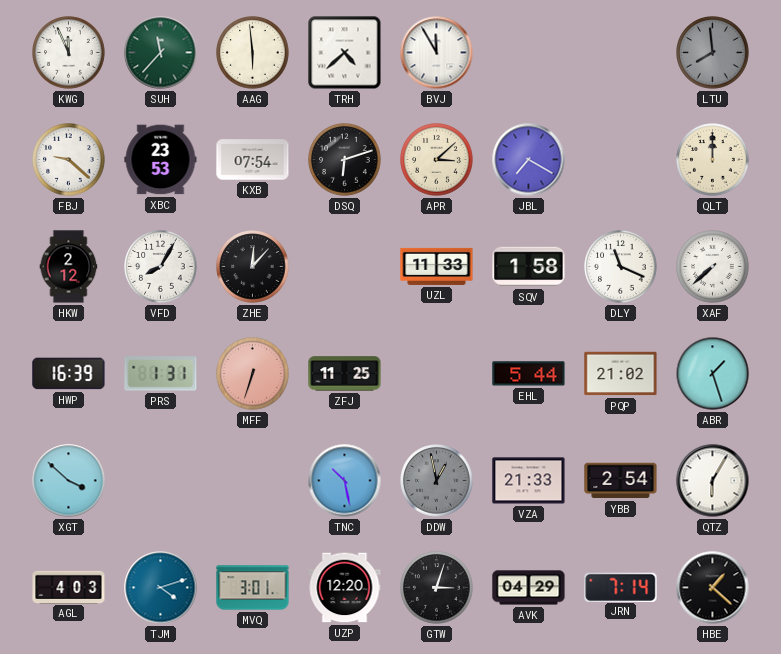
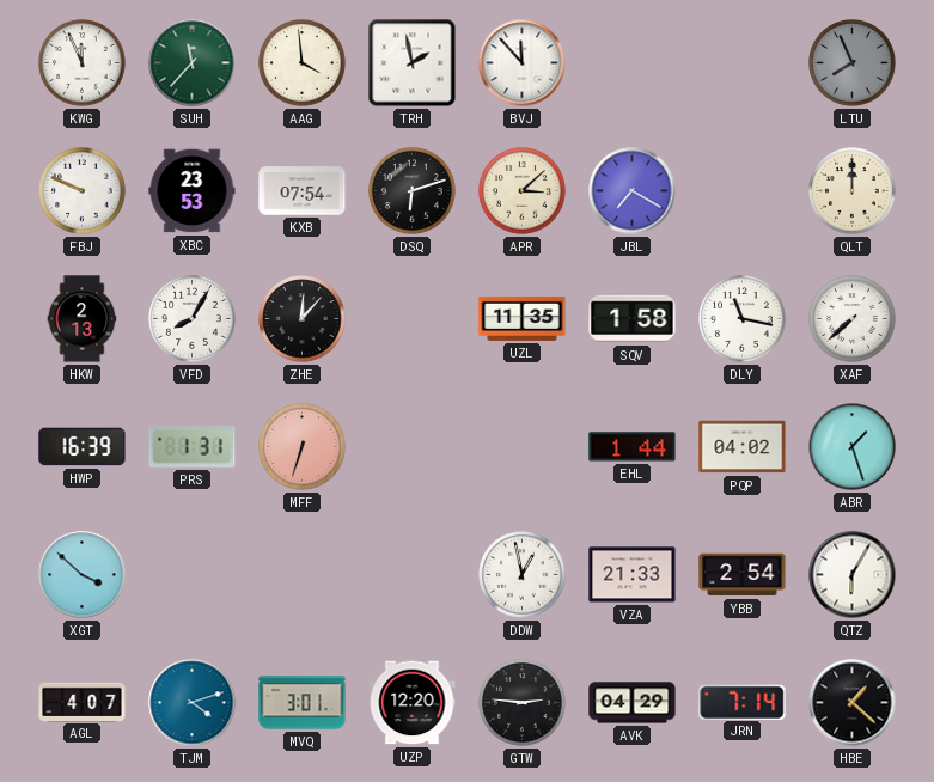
AAG: 5:59 -> 3:59 (303, 63)
TRH: 4:38 -> 1:58 (413, 63)
BVJ: 11:55 -> 11:53 (523, 63)
LTU: 7:59 -> 7:56 (853, 63)
FBJ: 9:22 -> 9:49 (83, 191)
HKW: 2:12 -> 2:13 (83, 319)
UZL: 11:33 -> 11:35 (523, 318)
DLY: 11:19 -> 11:17 (743, 319)
ZFJ: 11:25 -> none (345, 374)
EHL: 5:44 -> 1:44 (633, 447)
PQP: 21:02 -> 04:02 (743, 447)
TNC: 10:28 -> none (345, 481)
DDW dial: grey -> white (523, 575)
AGL: 4:03 -> 4:07 (83, 702)
GTW: 3:03 -> 2:46 (523, 703)
